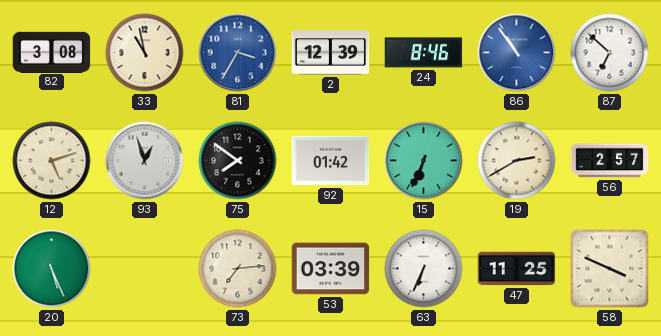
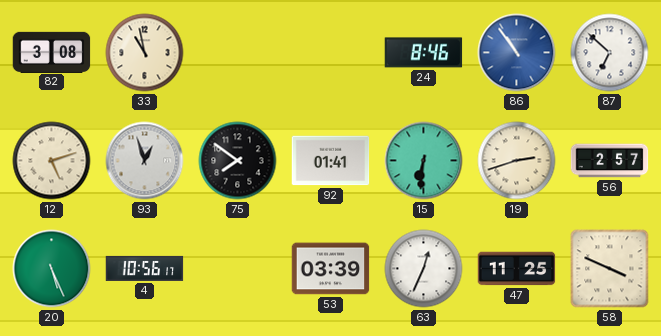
81: 3:35 -> none (238, 53)
2: 12:39 -> none (331, 53)
92: 01:42 -> 01:41 (331, 161)
15: 6:34 -> 6:31 (424, 161)
19: 2:40 -> 2:42 (517, 161)
4: none -> 10:56 (145, 268)
73: 7:14 -> none (238, 269)
63: 6:34 -> 12:34 (424, 269)
